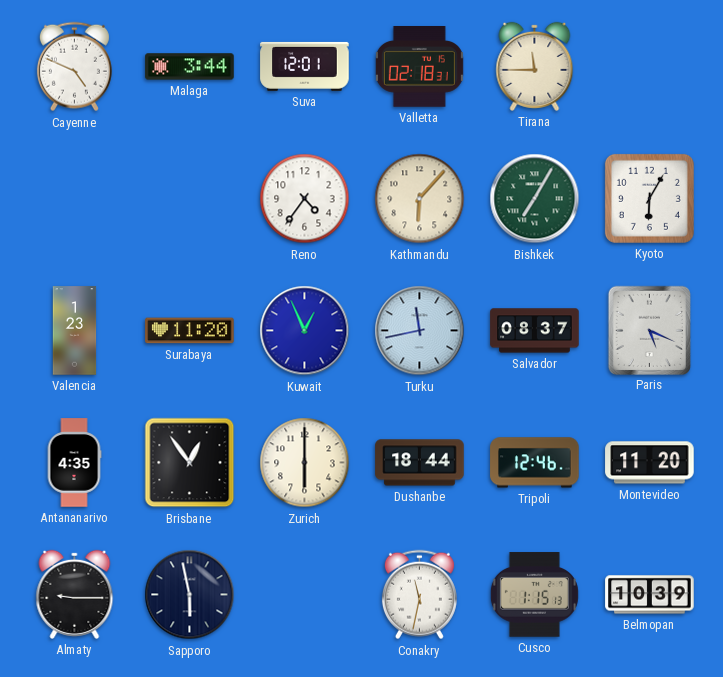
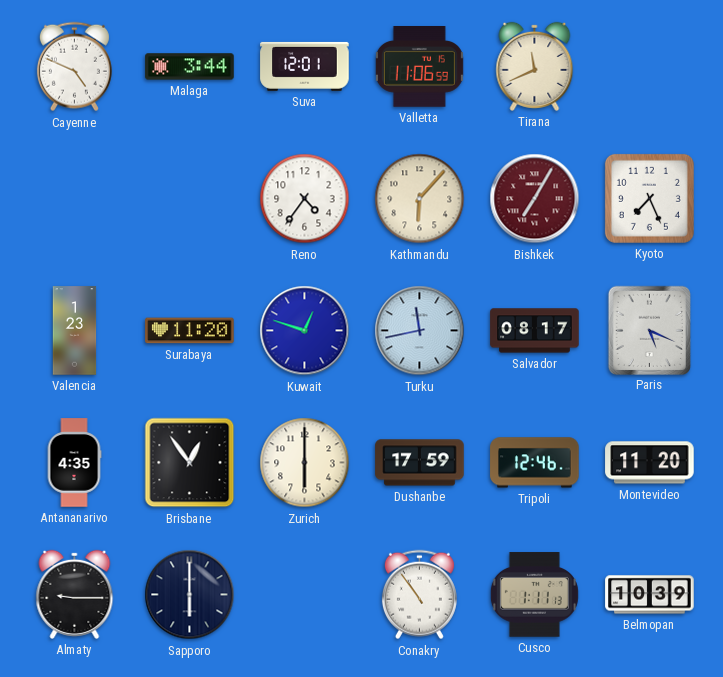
Valletta: 02:18 -> 11:06 (419, 67)
Tirana: 11:45 -> 11:41 (535, 66)
Bishkek dial: green -> burgundy (535, 199)
Kyoto: 6:05 -> 7:26 (649, 198)
Kuwait: 12:56 -> 12:48 (305, 331)
Salvador: 08:37 -> 08:17 (535, 331)
Dushanbe: 18:44 -> 17:59 (420, 463)
Sapporo: 5:58 -> 6:00 (190, 595)
Conakry: 11:32 -> 10:54 (419, 595)
Cusco: 1:15 -> 1:11 (534, 595)
